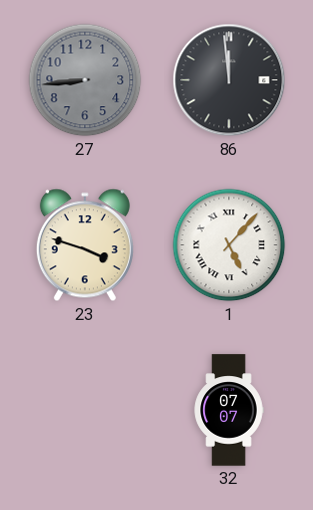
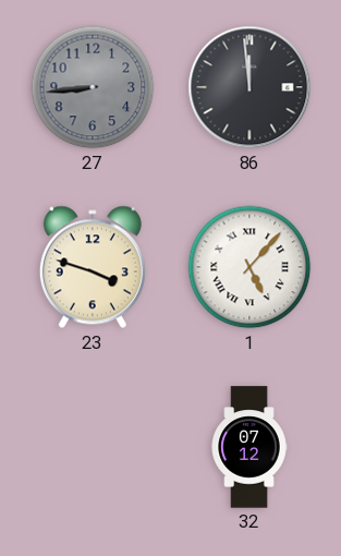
32: 07:07 -> 07:12 (249, 447)
